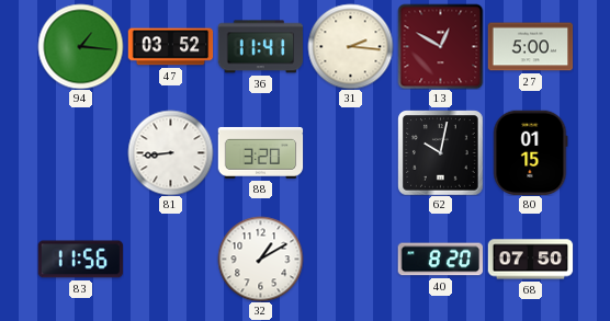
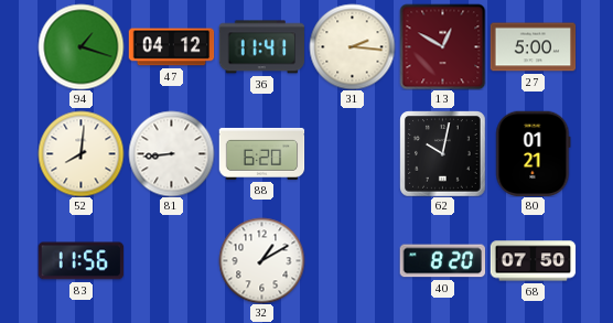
94: 1:16 -> 1:18 (80, 46)
47: 03:52 -> 04:12 (171, 47)
52: none -> 8:01 (80, 153)
88: 3:20 -> 6:20 (261, 153)
80: 01:15 -> 01:21 (534, 153)
